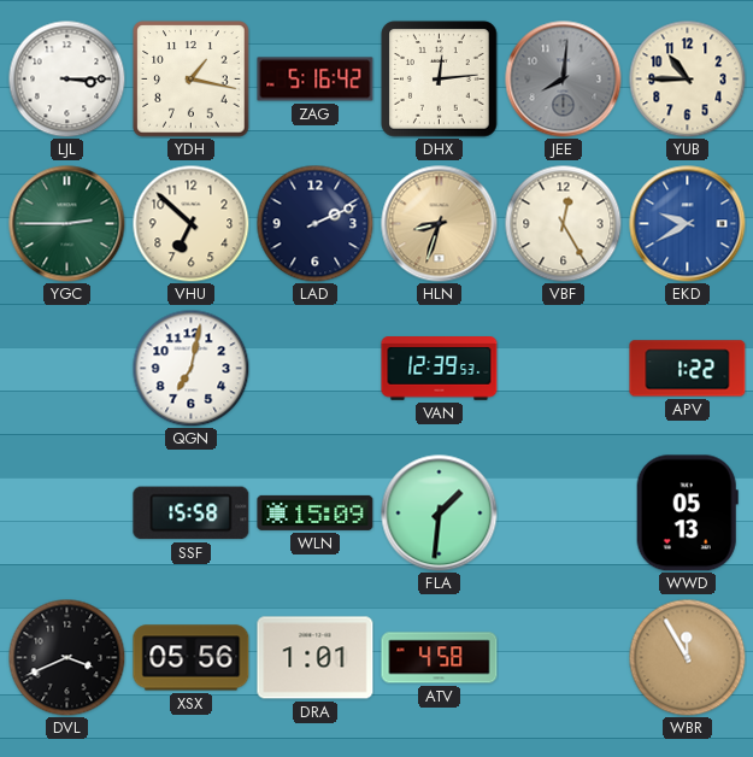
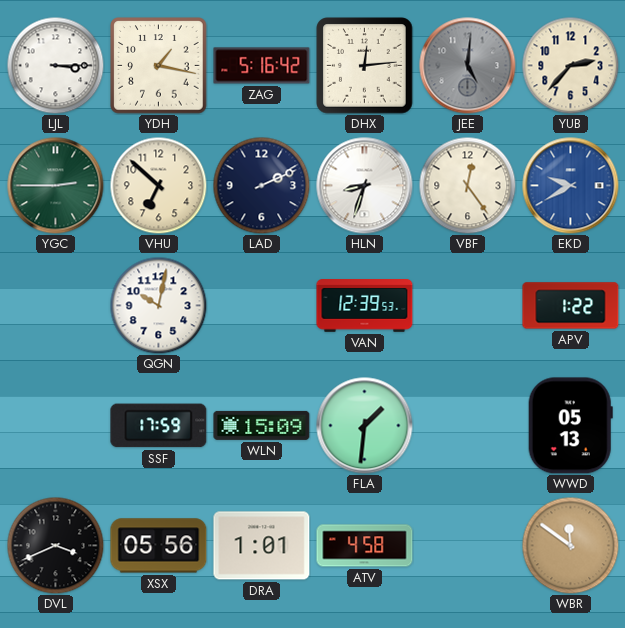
JEE: 8:01 -> 5:01 (468, 66)
YUB: 10:45 -> 2:37 (570, 65)
HLN dial: champagne -> white (365, 186)
VBF: 12:25 -> 12:24 (467, 185)
QGN: 7:02 -> 10:02 (158, 305)
SSF: 15:58 -> 17:59 (159, 426)
WBR: 11:55 -> 11:51 (570, 545)
